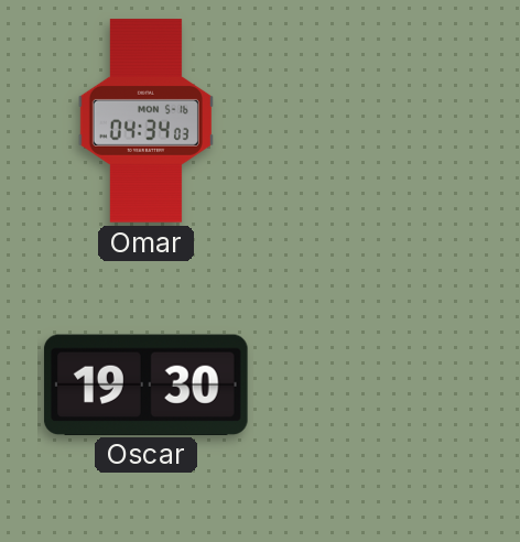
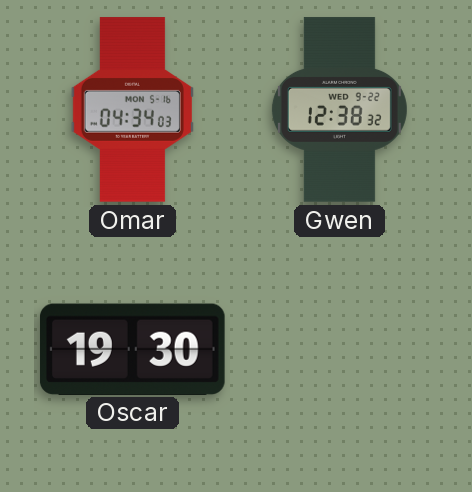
Gwen: none -> 12:38 (339, 110)
